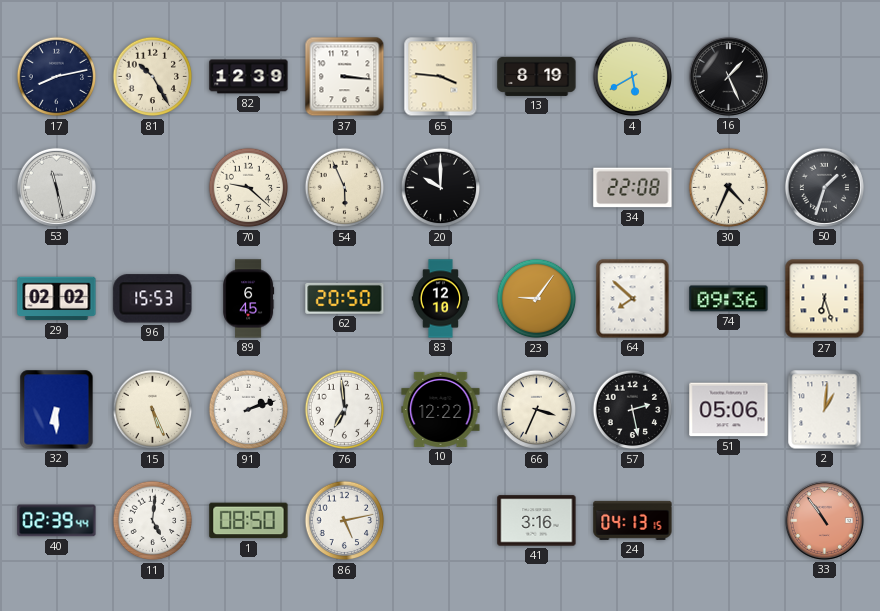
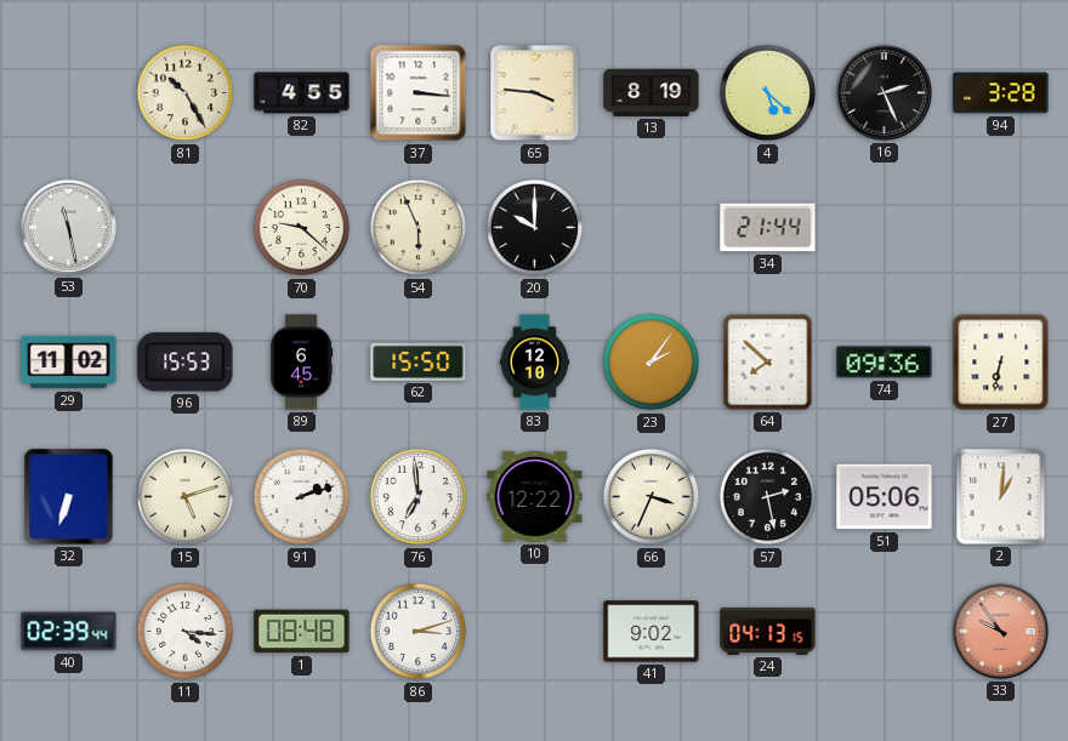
17: 8:13 -> none (57, 77)
82: 12:39 -> 4:55 (302, 93)
4: 5:40 -> 5:22 (768, 93)
16: 1:26 -> 2:26 (884, 92)
94: none -> 3:28 (1001, 93)
34: 22:08 -> 21:44 (768, 228)
30: 4:34 -> none (729, 188)
50: 1:33 -> none (824, 187)
29: 02:02 -> 11:02 (69, 363)
62: 20:50 -> 15:50 (419, 361)
23: 9:06 -> 2:06 (652, 363)
27: 6:27 -> 6:32 (1001, 363)
32: 6:30 -> 6:33 (69, 497)
15: 5:26 -> 5:12 (186, 497)
11: 5:01 -> 4:16 (186, 632)
1: 08:50 -> 08:48 (302, 632)
86: 5:13 -> 3:12 (419, 632)
41: 3:16 -> 9:02 (652, 632)
33: 10:54 -> 9:54 (1000, 631)
